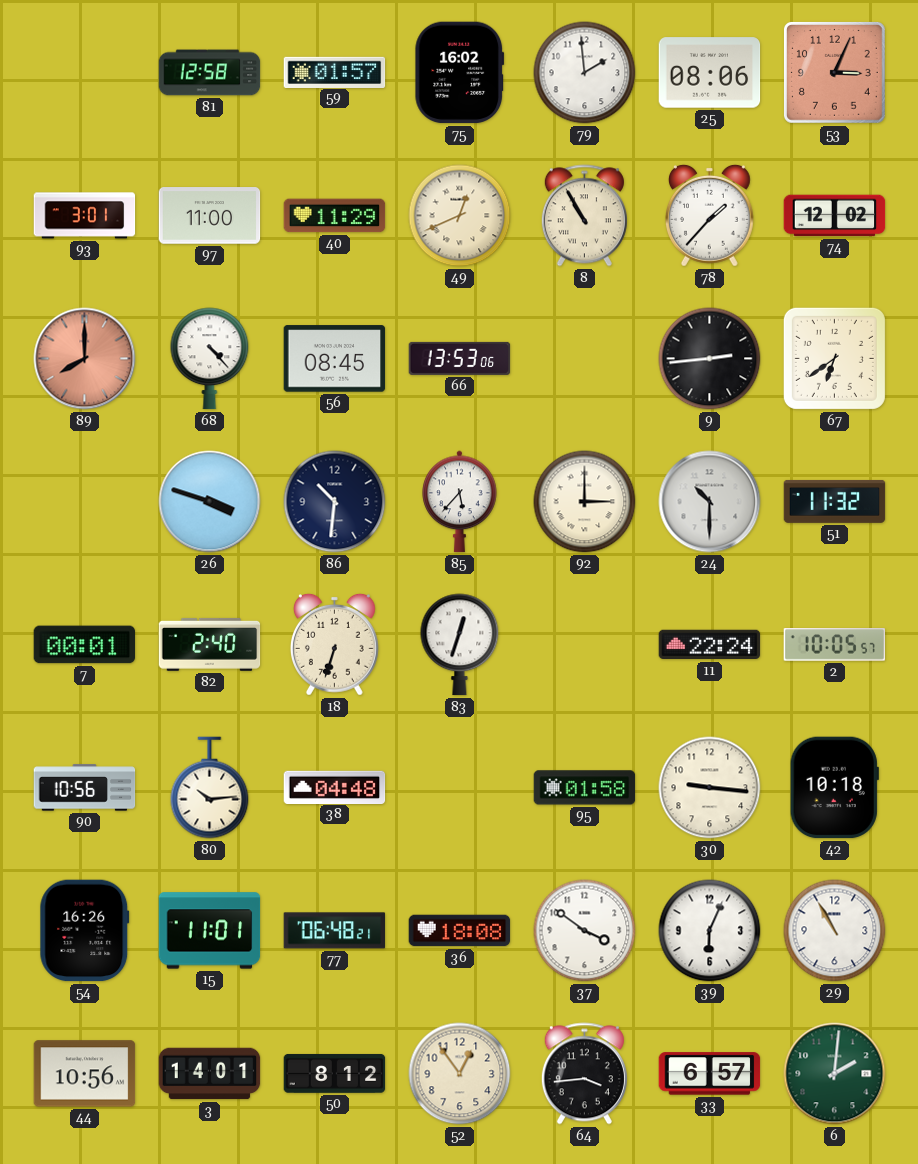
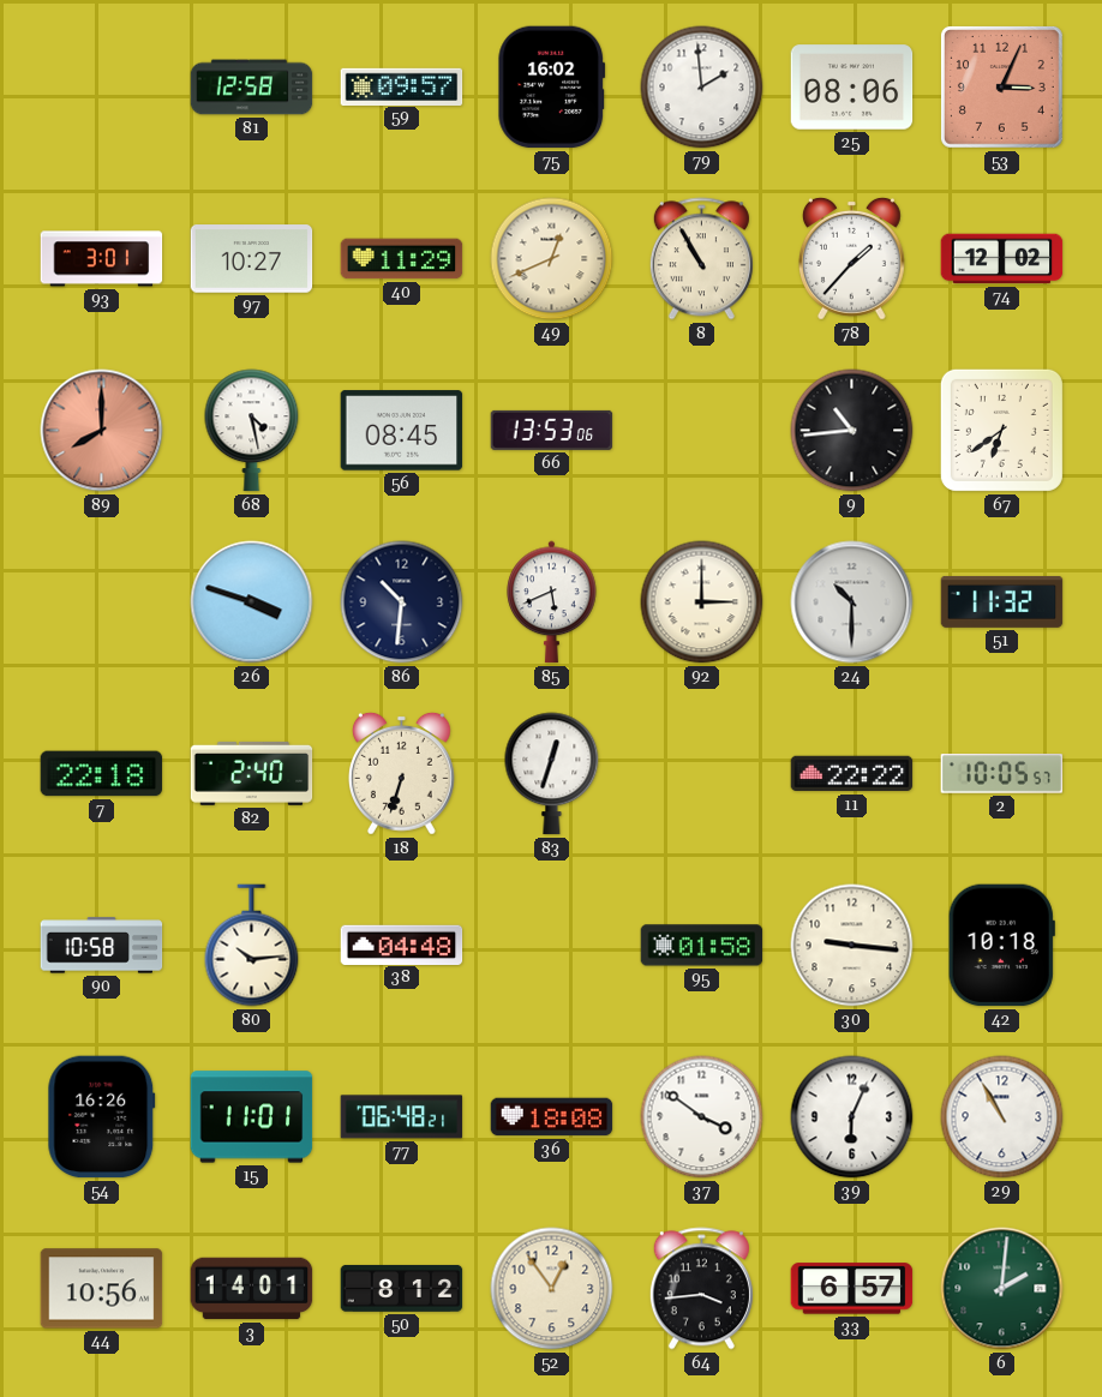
59: 01:57 -> 09:57 (402, 86)
97: 11:00 -> 10:27 (252, 259)
68: 4:23 -> 4:28 (252, 431)
9: 2:44 -> 10:44 (852, 431)
85: 5:37 -> 5:41 (552, 602)
7: 00:01 -> 22:18 (102, 774)
11: 22:24 -> 22:22 (852, 774)
90: 10:56 -> 10:58 (102, 946)
